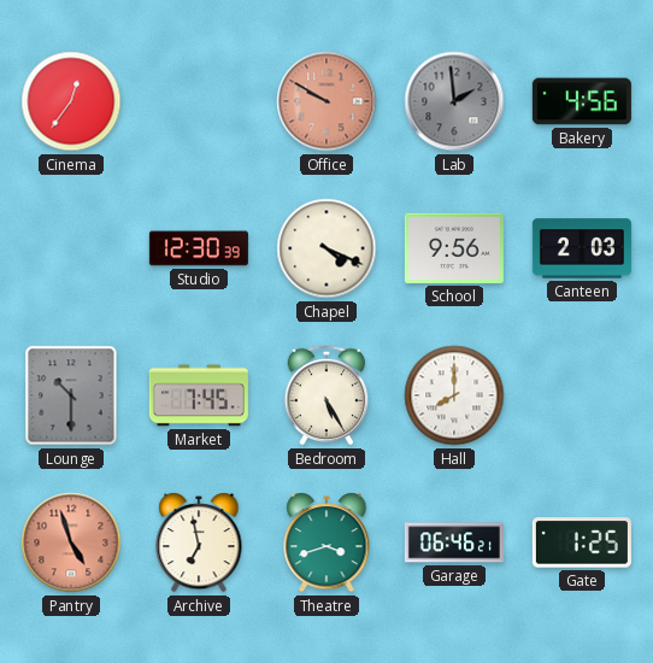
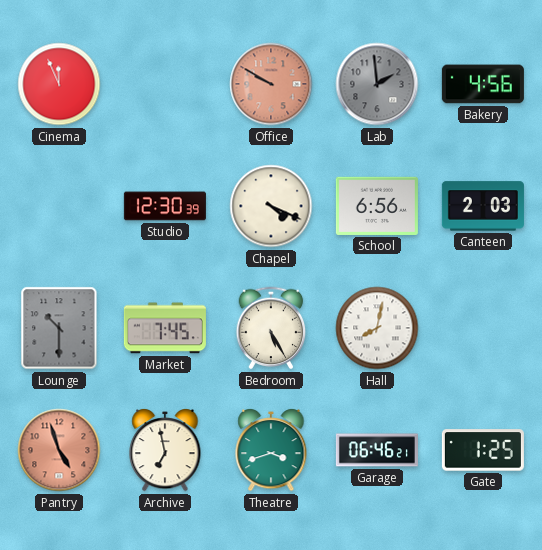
Cinema: 12:36 -> 11:56 (59, 84)
School: 9:56 -> 6:56 (377, 206)
Hall: 8:00 -> 8:02 (377, 328)
